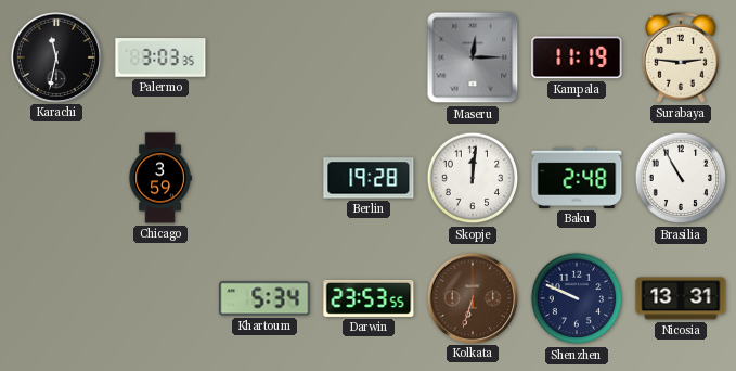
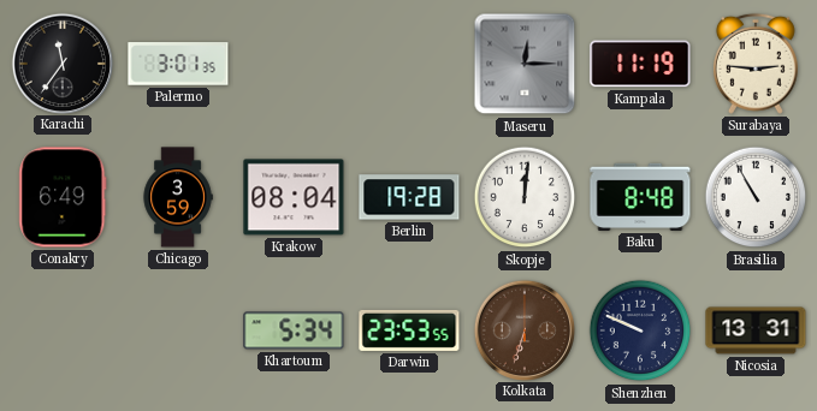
Karachi: 11:32 -> 11:36 (61, 62)
Palermo: 3:03 -> 3:01 (178, 64)
Conakry: none -> 6:49 (63, 197)
Krakow: none -> 08:04 (294, 197)
Baku: 2:48 -> 8:48 (640, 197)
